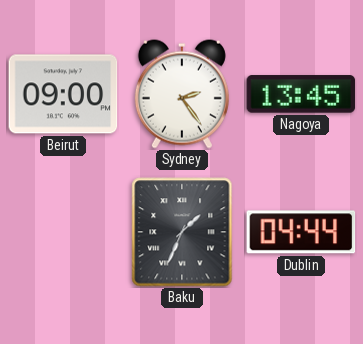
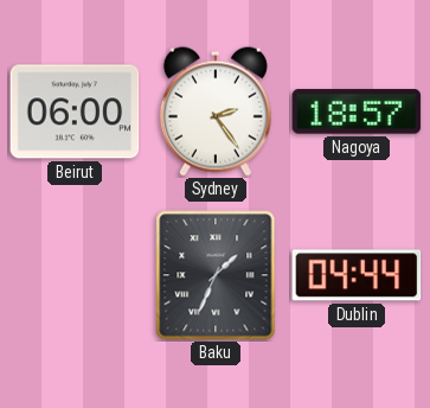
Beirut: 09:00 -> 06:00 (75, 111)
Nagoya: 13:45 -> 18:57 (357, 111)
